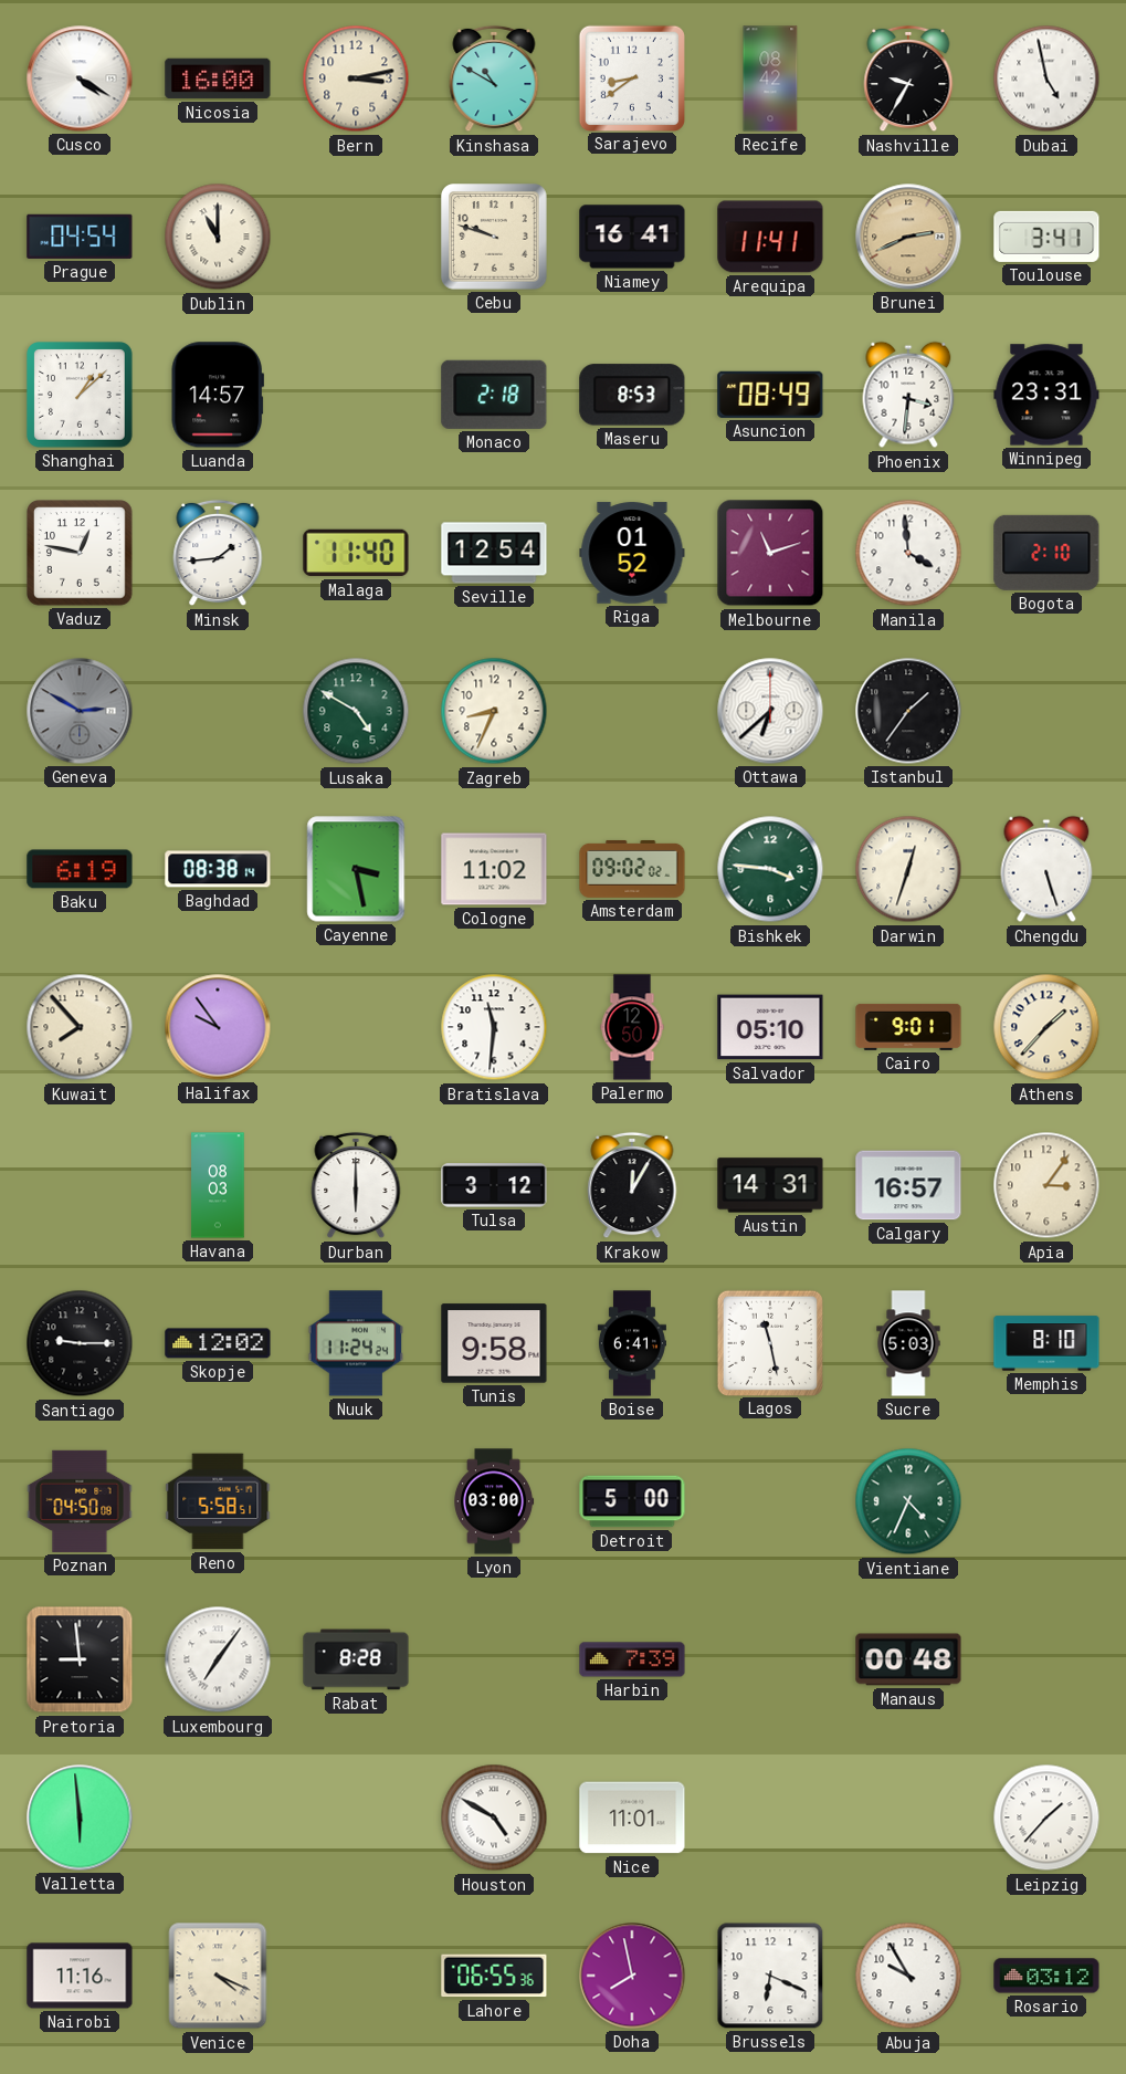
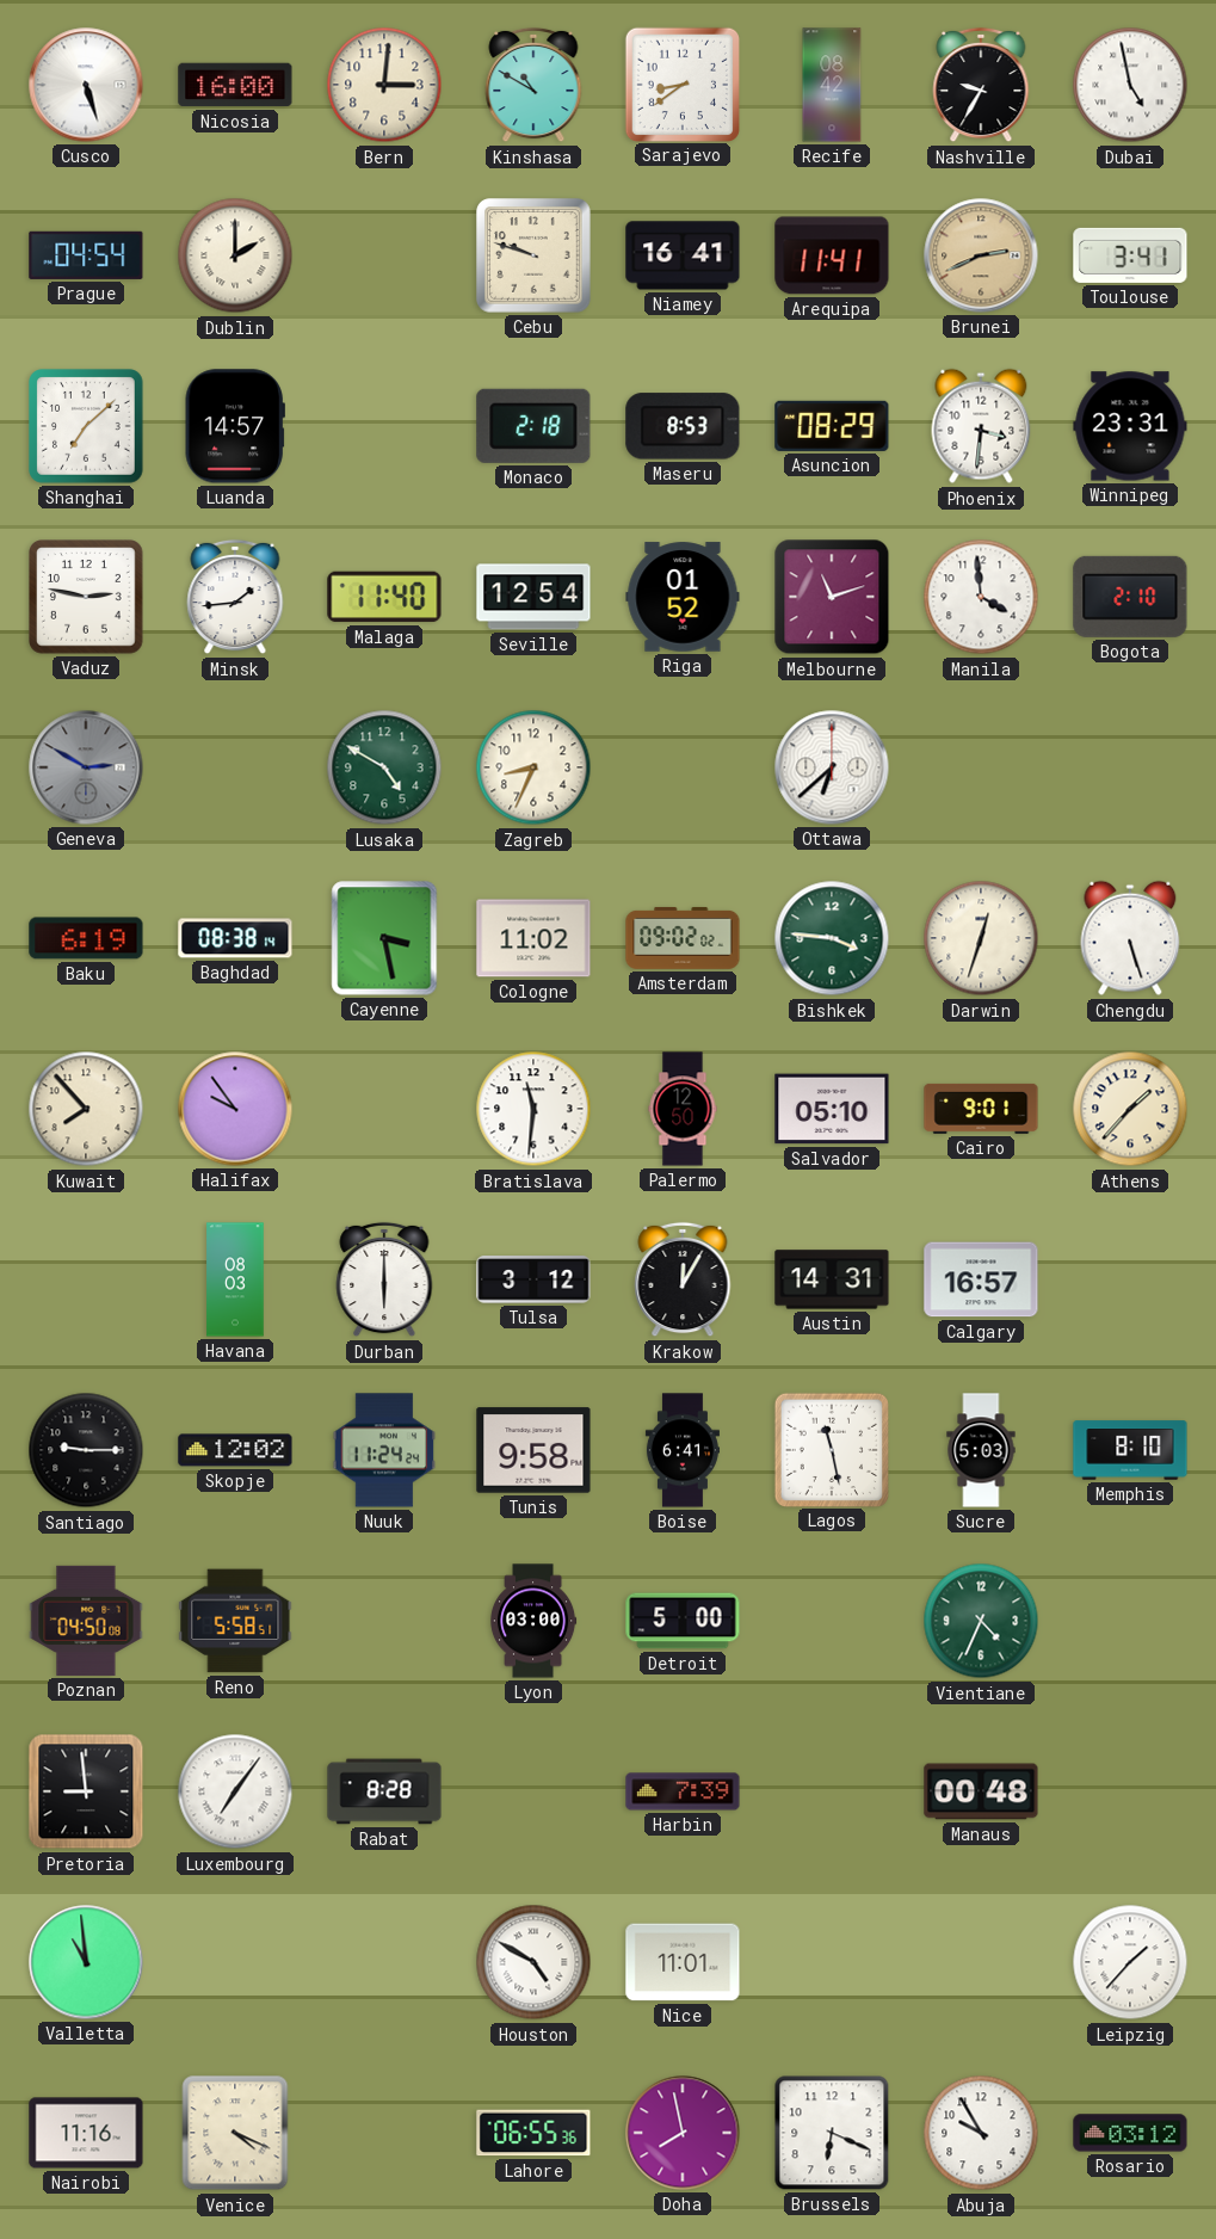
Cusco: 4:20 -> 5:27 (86, 85)
Bern: 3:13 -> 3:01 (384, 85)
Dublin: 11:00 -> 2:00 (235, 255)
Shanghai: 1:08 -> 7:08 (87, 427)
Asuncion: 08:49 -> 08:29 (832, 426)
Vaduz: 12:47 -> 2:47 (87, 598)
Istanbul: 1:36 -> none (908, 711)
Apia: 3:06 -> none (1046, 1185)
Valletta: 5:59 -> 10:59 (86, 1962)
